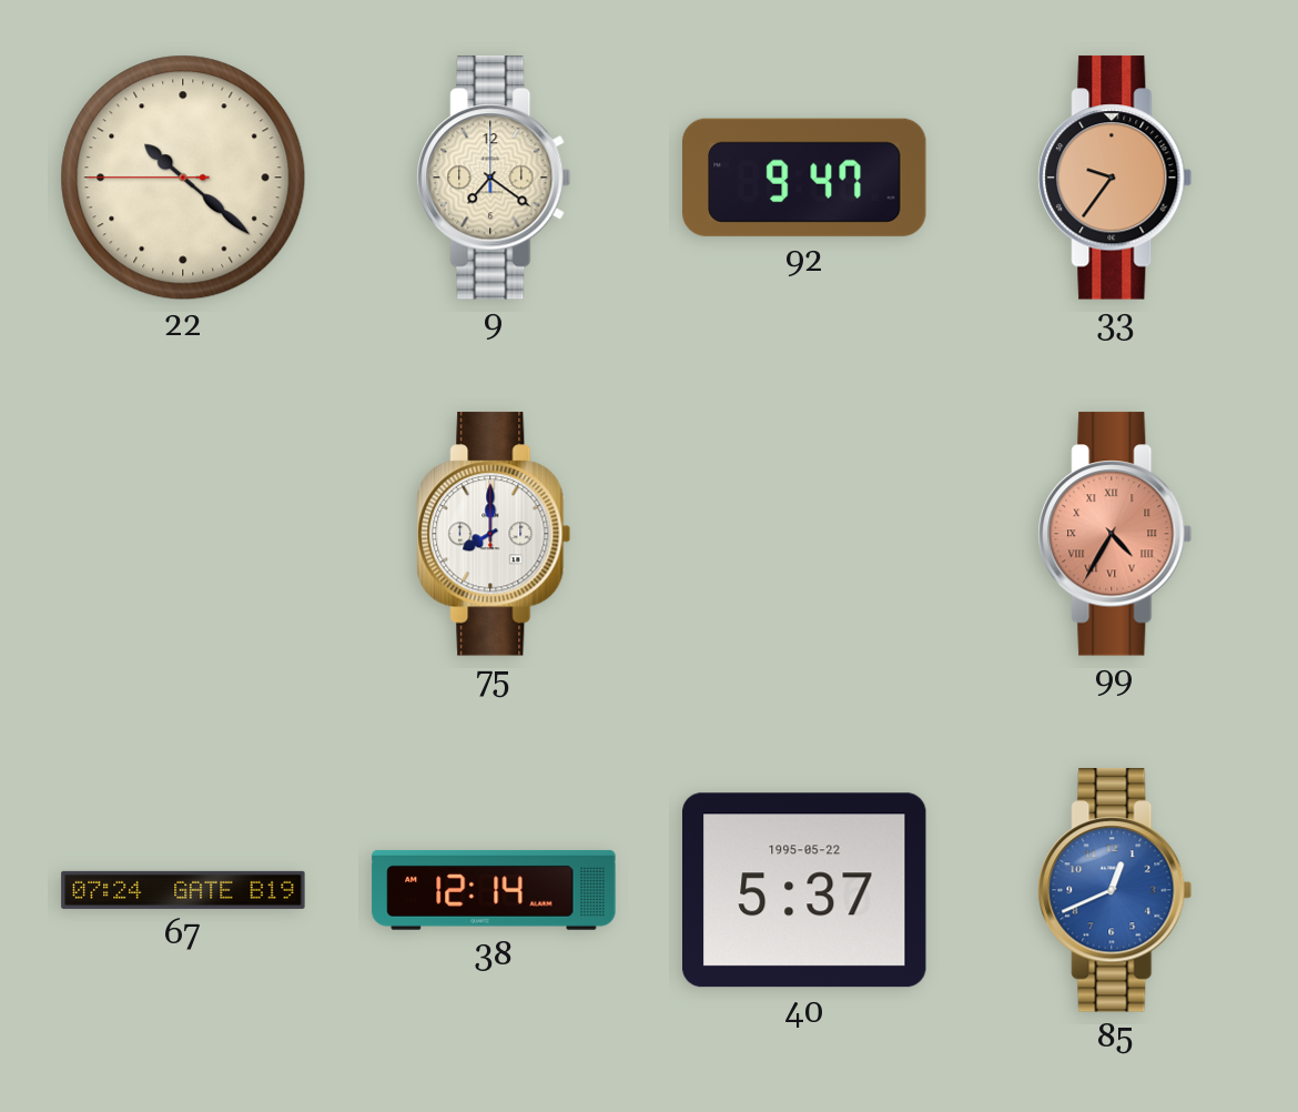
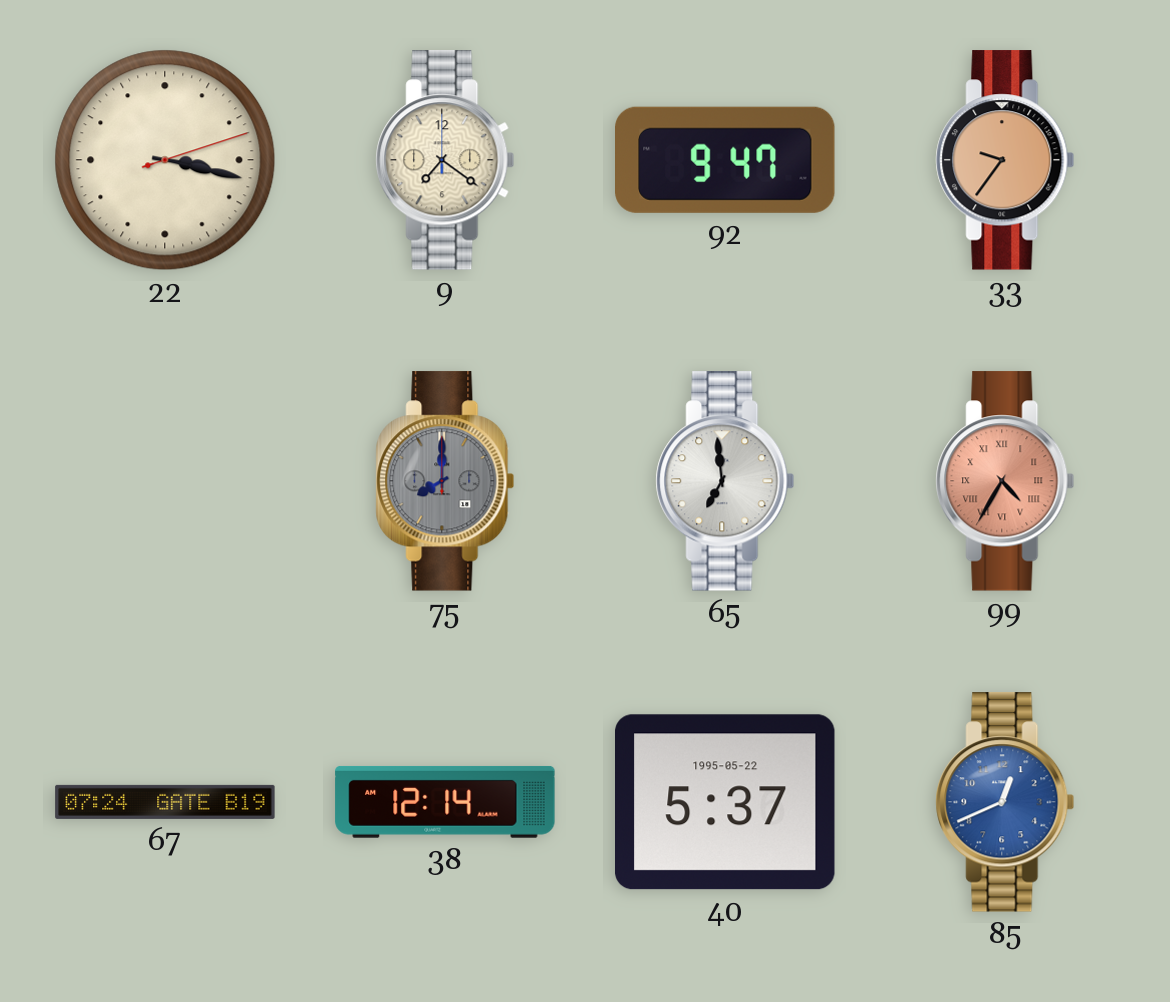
22: 10:21 -> 3:17 (165, 160)
75 dial: white -> grey (445, 481)
65: none -> 6:59 (725, 481)
